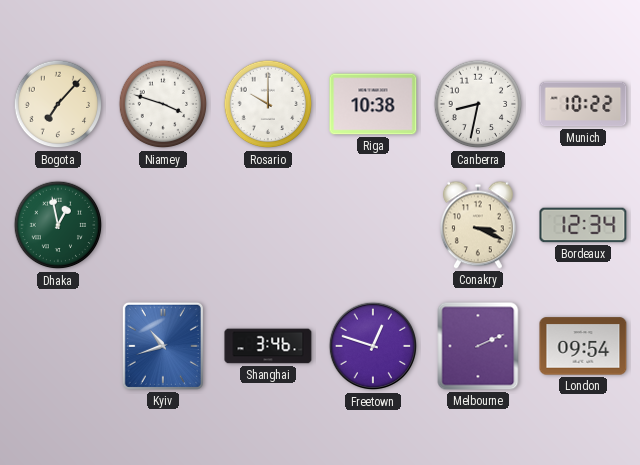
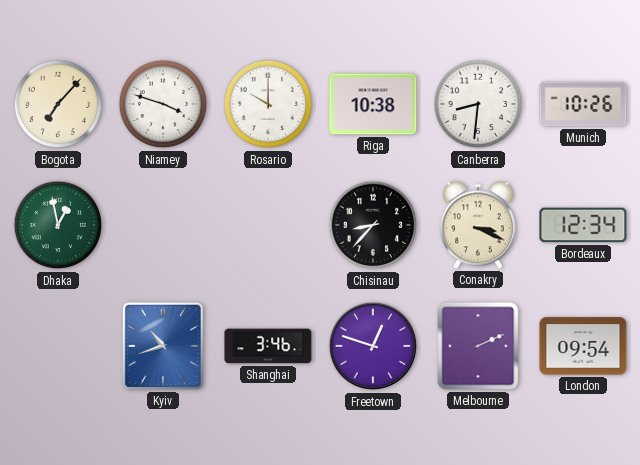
Canberra: 8:32 -> 8:31 (478, 104)
Munich: 10:22 -> 10:26 (583, 104)
Chisinau: none -> 8:37 (373, 225)
